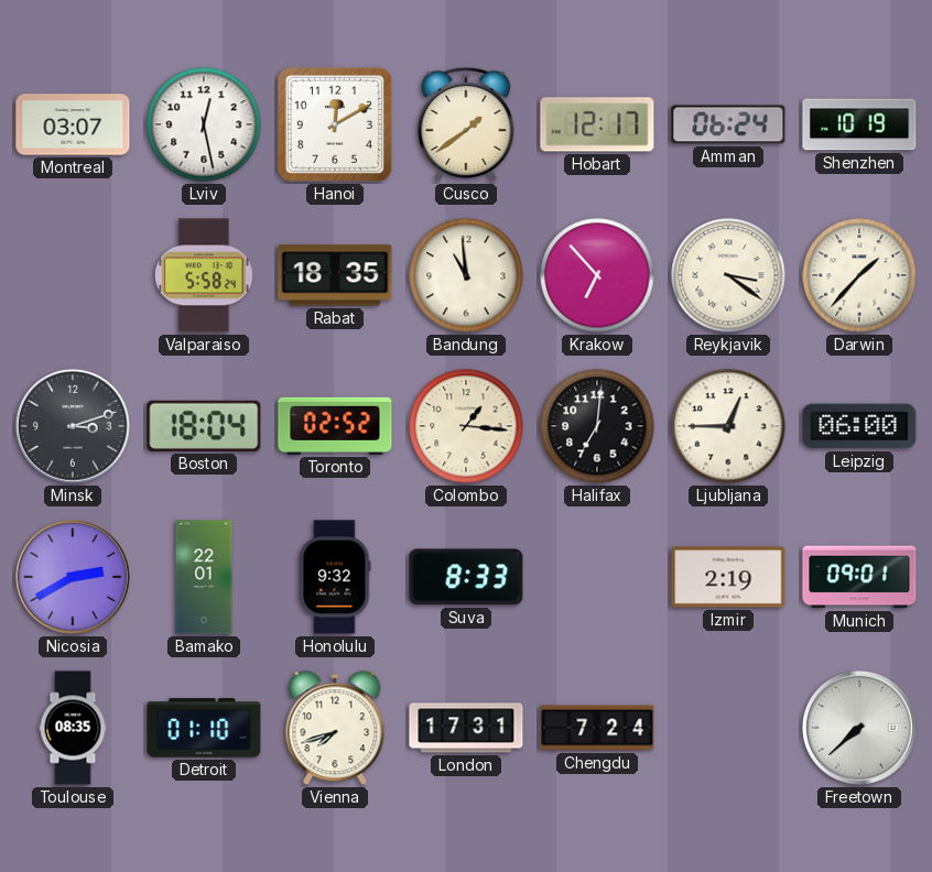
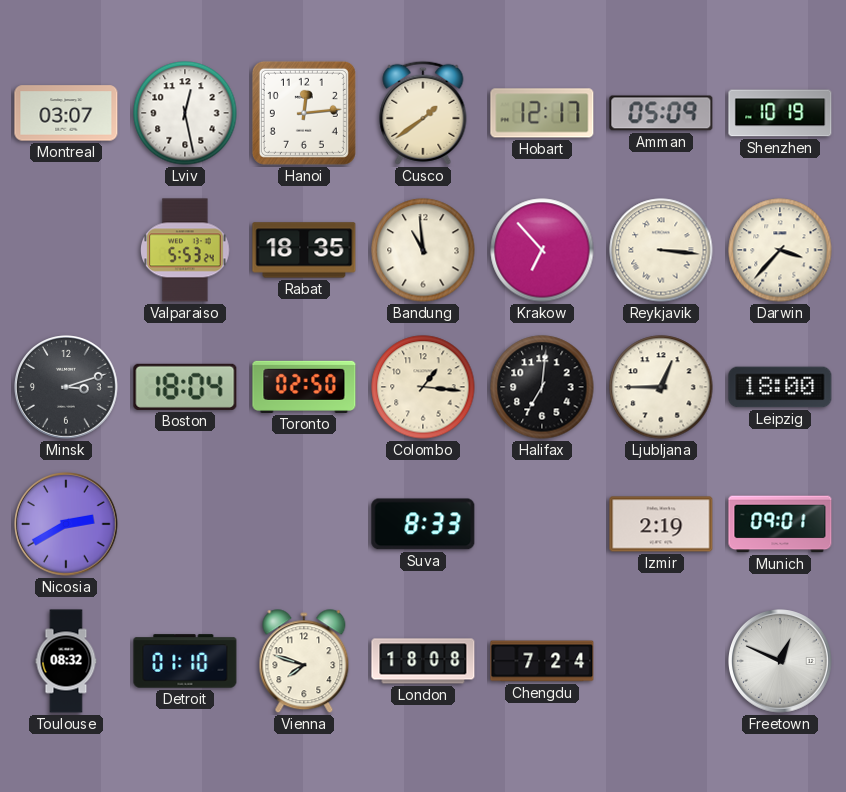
Hanoi: 12:10 -> 12:14 (304, 113)
Amman: 06:24 -> 05:09 (661, 113)
Valparaiso: 5:58 -> 5:53 (186, 250)
Reykjavik: 3:21 -> 3:16 (661, 250)
Darwin: 1:37 -> 3:37 (780, 250)
Toronto: 02:52 -> 02:50 (304, 387)
Leipzig: 06:00 -> 18:00 (780, 387)
Bamako: 22:01 -> none (204, 577)
Honolulu: 9:32 -> none (335, 577)
Toulouse: 08:35 -> 08:32 (66, 661)
Vienna: 7:42 -> 7:48 (304, 662)
London: 17:31 -> 18:08 (423, 661)
Freetown: 7:38 -> 12:49 (781, 662)
